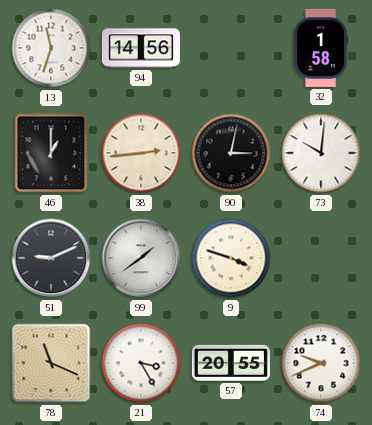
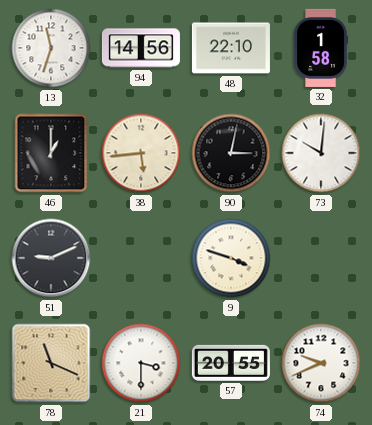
48: none -> 22:10 (231, 48)
38: 2:44 -> 5:44 (141, 153)
99: 1:39 -> none (141, 258)
21: 3:25 -> 3:30 (141, 363)
